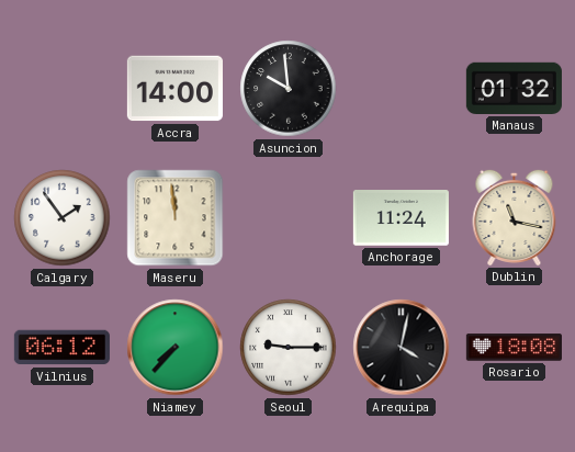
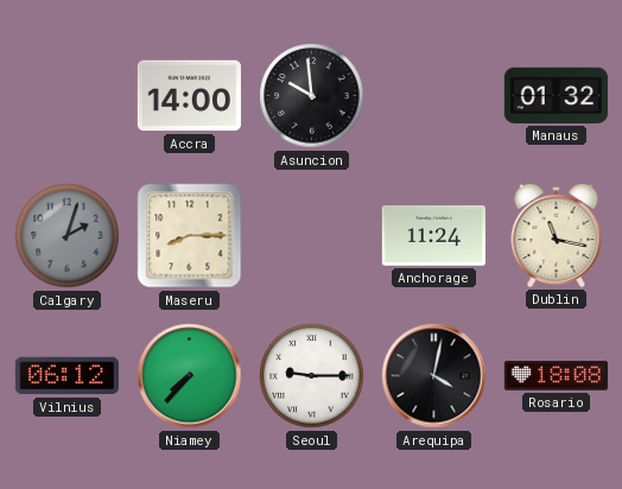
Calgary: 1:54 -> 2:03 (68, 236)
Calgary dial: white -> grey (68, 236)
Maseru: 11:59 -> 8:15 (190, 236)
